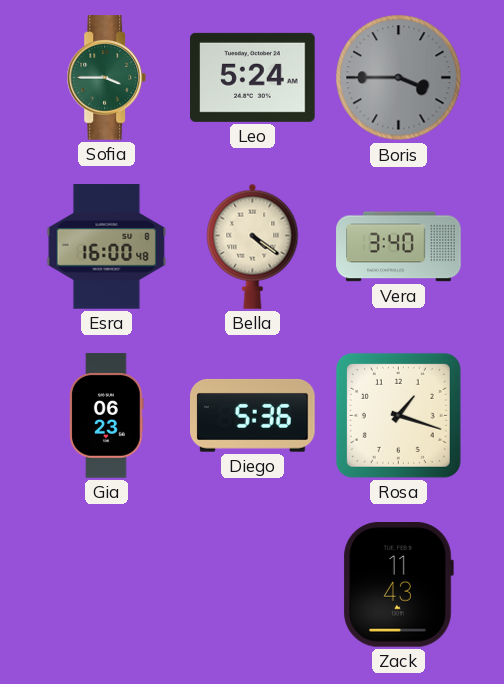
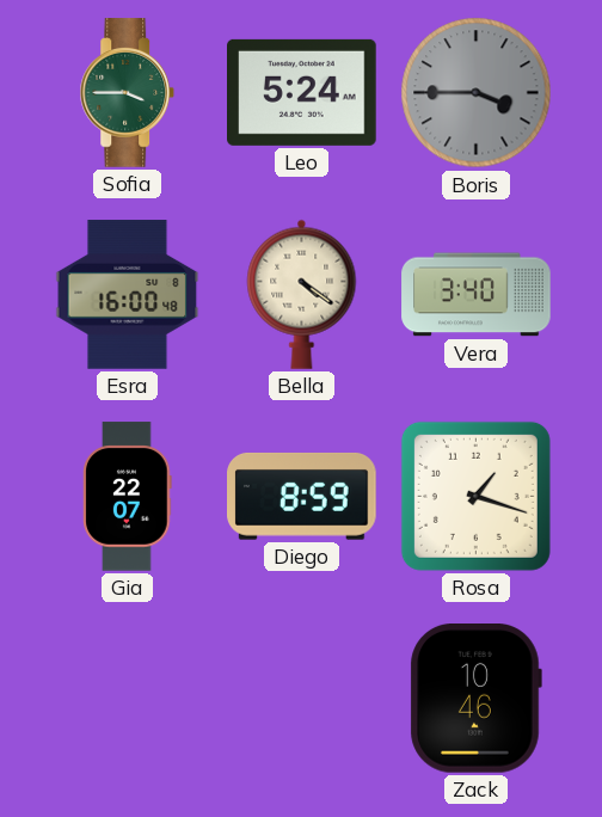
Gia: 06:23 -> 22:07 (128, 497)
Diego: 5:36 -> 8:59 (302, 496)
Zack: 11:43 -> 10:46 (475, 699)
